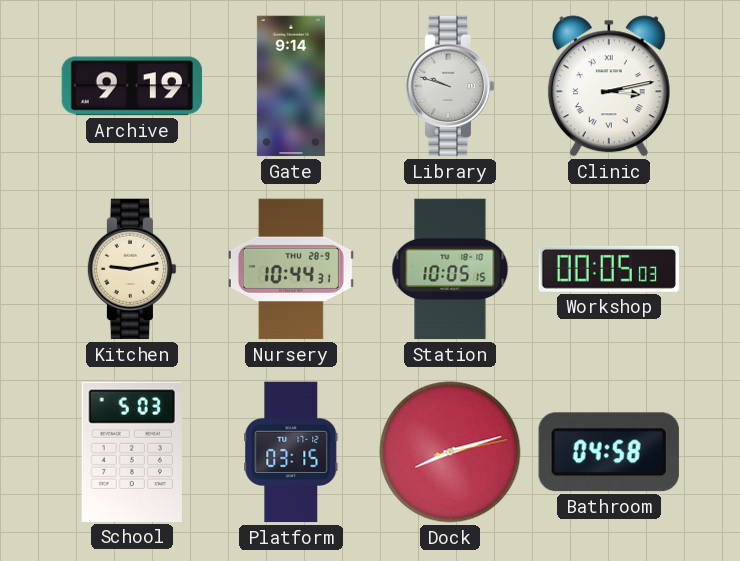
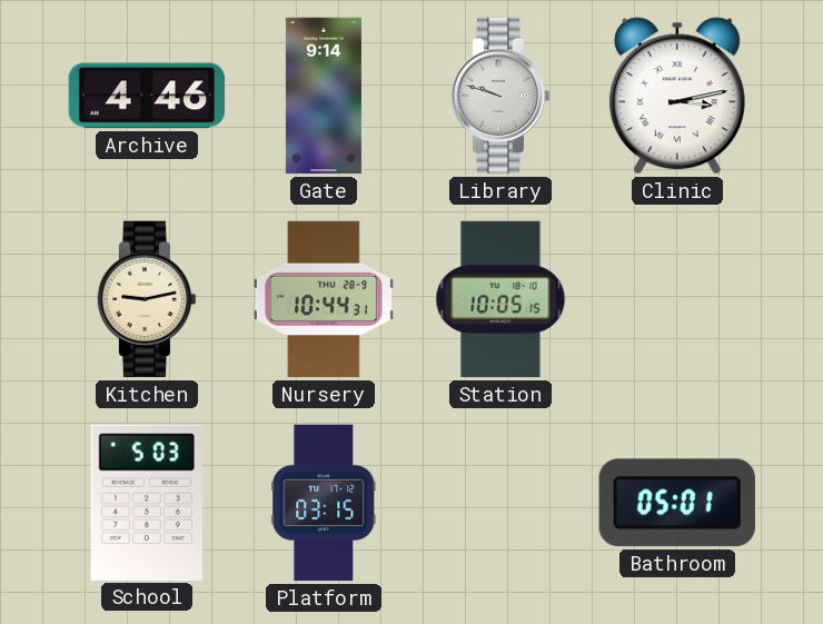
Archive: 9:19 -> 4:46 (147, 96)
Workshop: 00:05 -> none (609, 269)
Dock: 8:12 -> none (450, 452)
Bathroom: 04:58 -> 05:01 (677, 503)
